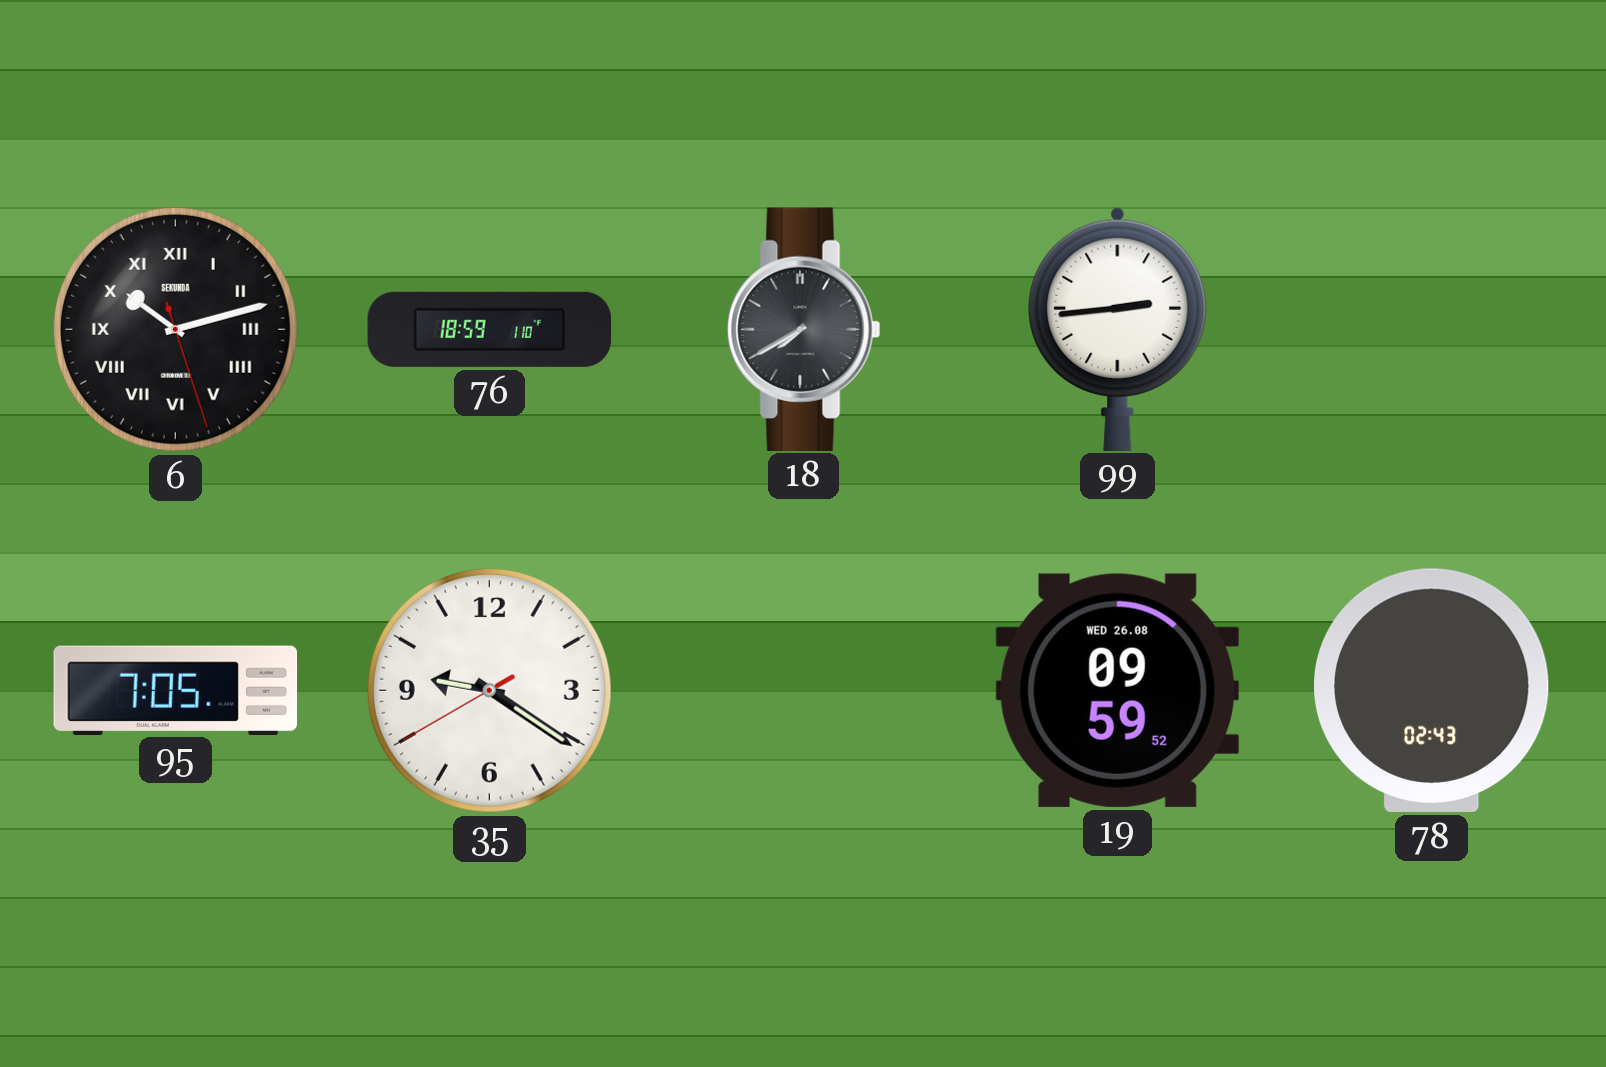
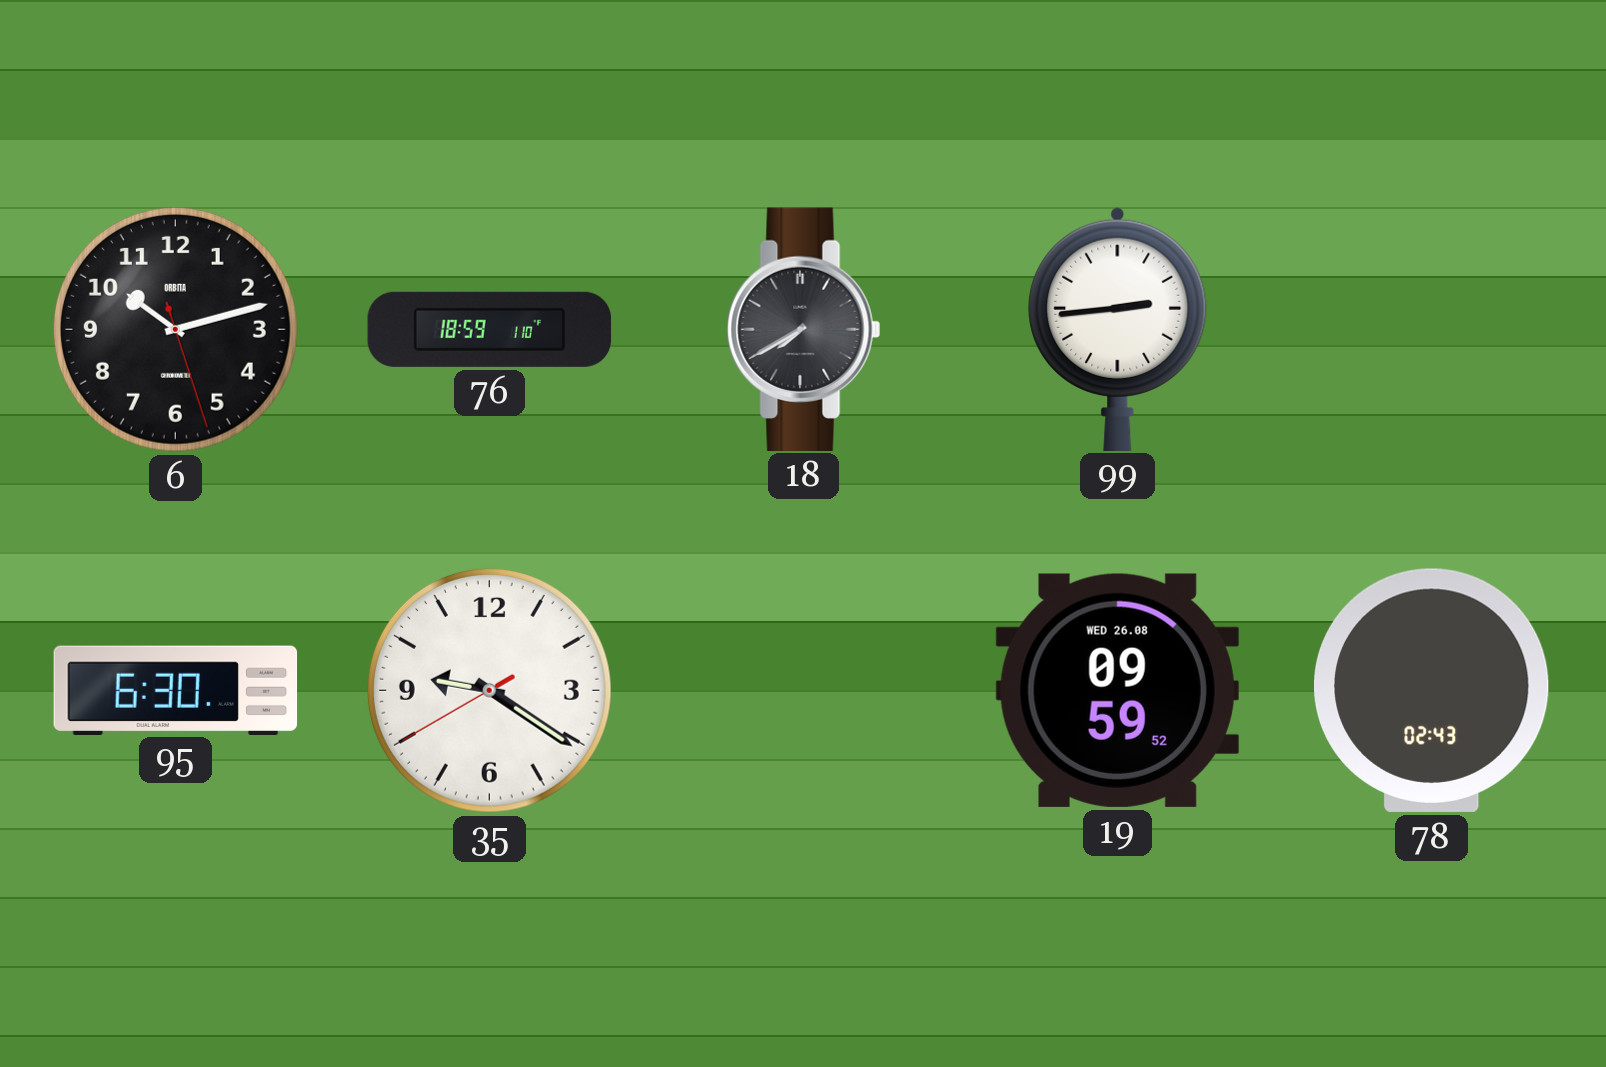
6 numerals: Roman -> Arabic (175, 329)
6 brand: SEKUNDA -> ORBITA (175, 329)
95: 7:05 -> 6:30 (176, 690)
